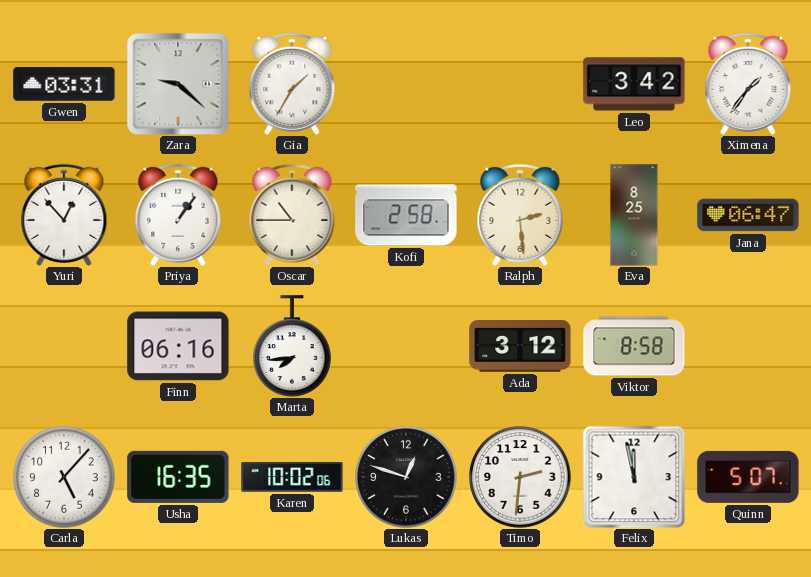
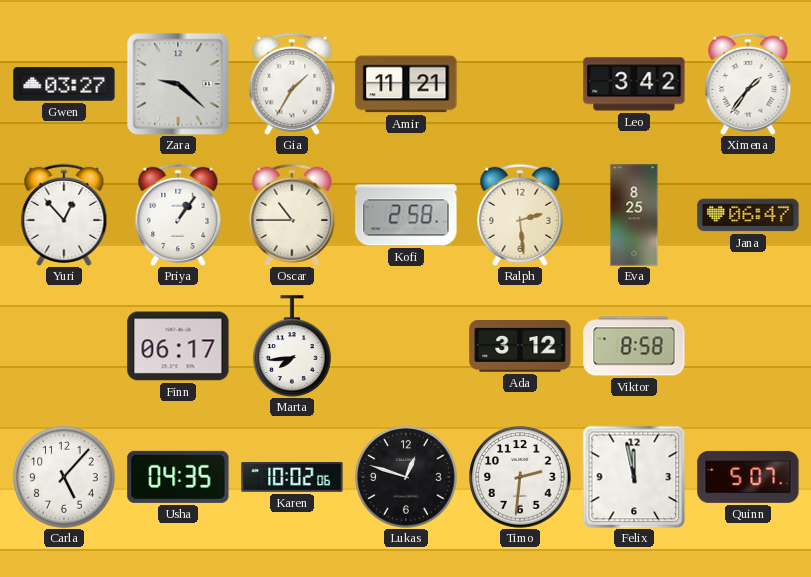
Gwen: 03:31 -> 03:27 (64, 84)
Amir: none -> 11:21 (406, 84)
Finn: 06:16 -> 06:17 (178, 346)
Usha: 16:35 -> 04:35 (178, 477)
